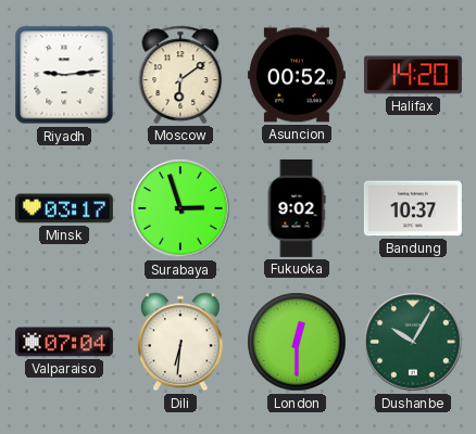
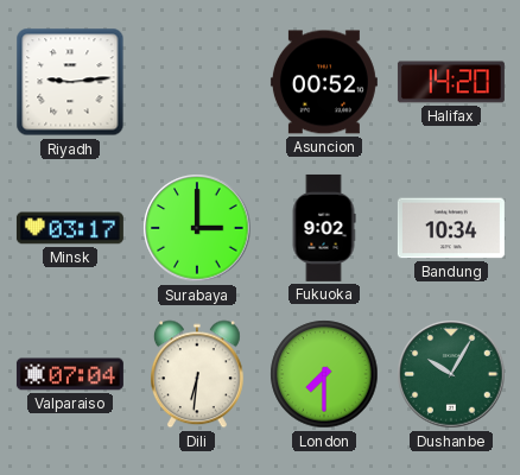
Moscow: 6:09 -> none (180, 75)
Surabaya: 2:57 -> 3:00 (197, 228)
Bandung: 10:37 -> 10:34 (451, 228)
London: 12:30 -> 7:30 (324, 374)
